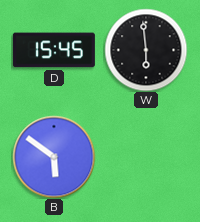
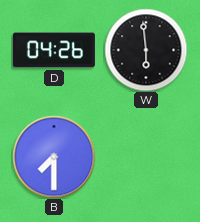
D: 15:45 -> 04:26 (54, 50)
B: 5:51 -> 7:30 (54, 157)
